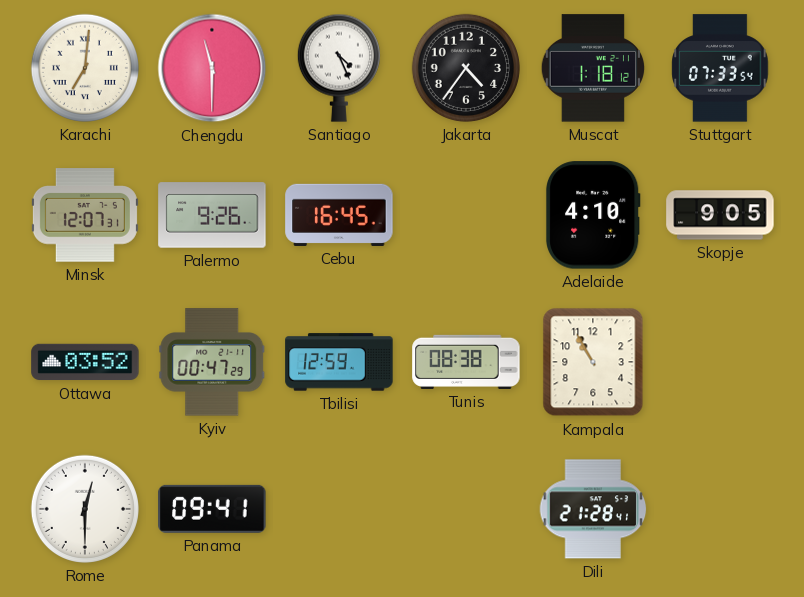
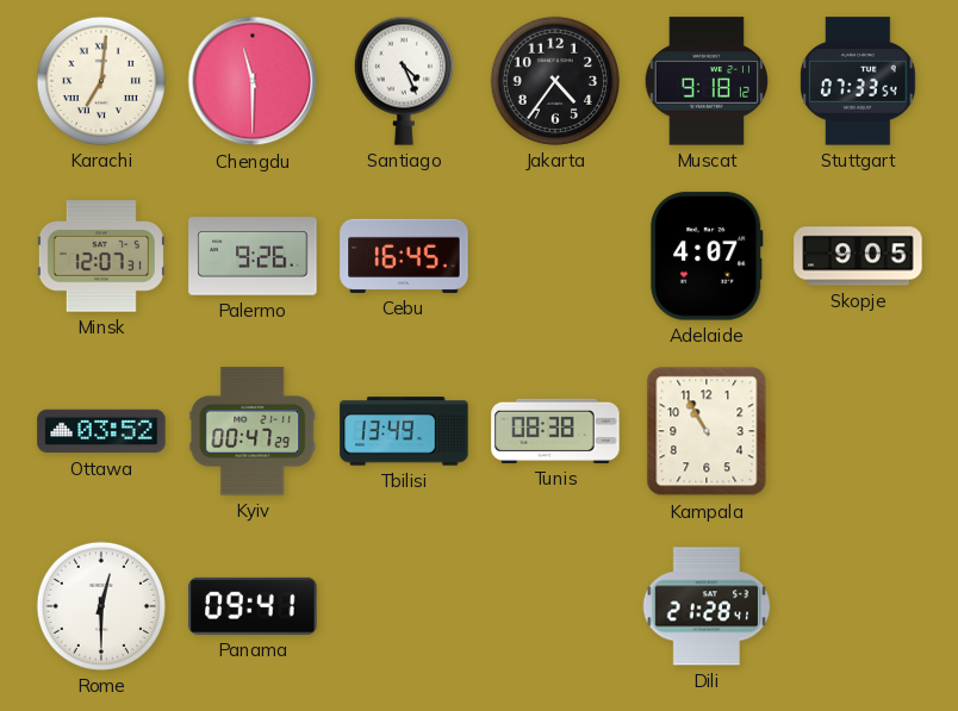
Muscat: 1:18 -> 9:18 (707, 81)
Adelaide: 4:10 -> 4:07 (707, 256)
Tbilisi: 12:59 -> 13:49 (404, 431)
